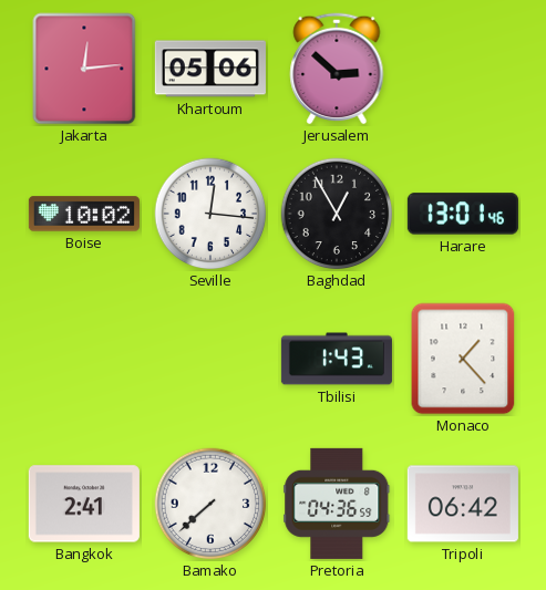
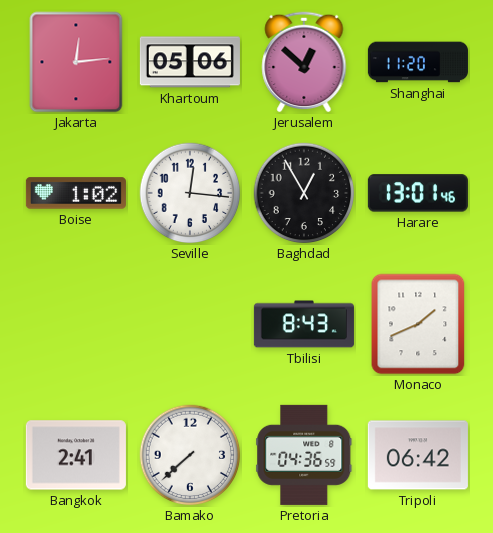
Jerusalem: 2:52 -> 12:52 (304, 62)
Shanghai: none -> 11:20 (418, 62)
Boise: 10:02 -> 1:02 (76, 193)
Tbilisi: 1:43 -> 8:43 (304, 324)
Monaco: 1:23 -> 1:41 (418, 324)
